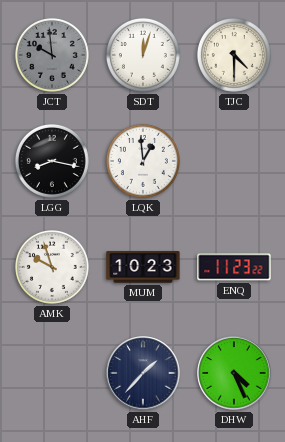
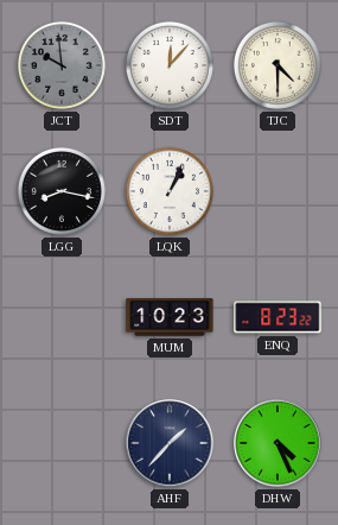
SDT: 12:03 -> 12:07 (170, 65)
LQK: 12:59 -> 1:04 (170, 191)
AMK: 9:57 -> none (52, 267)
ENQ: 11:23 -> 8:23 (278, 317)
